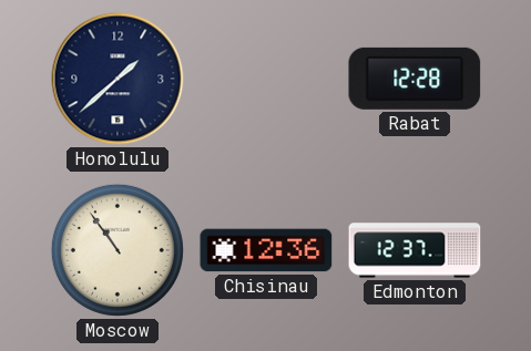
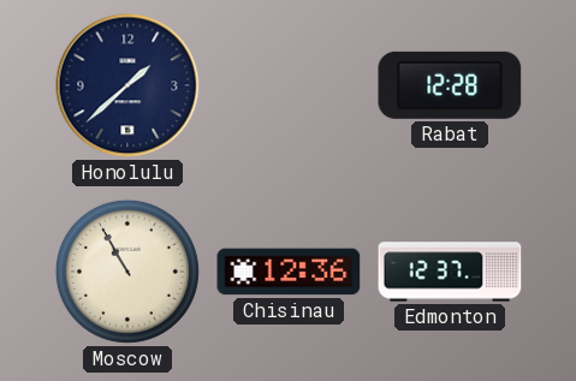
Moscow: 10:54 -> 10:55 (127, 272)
